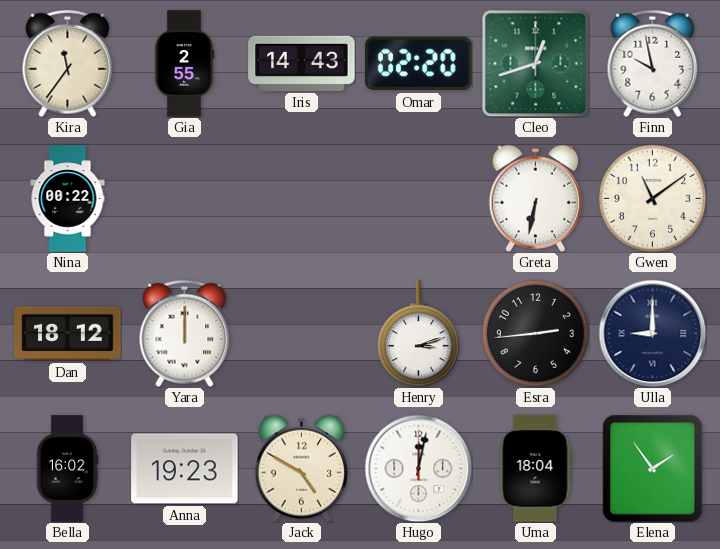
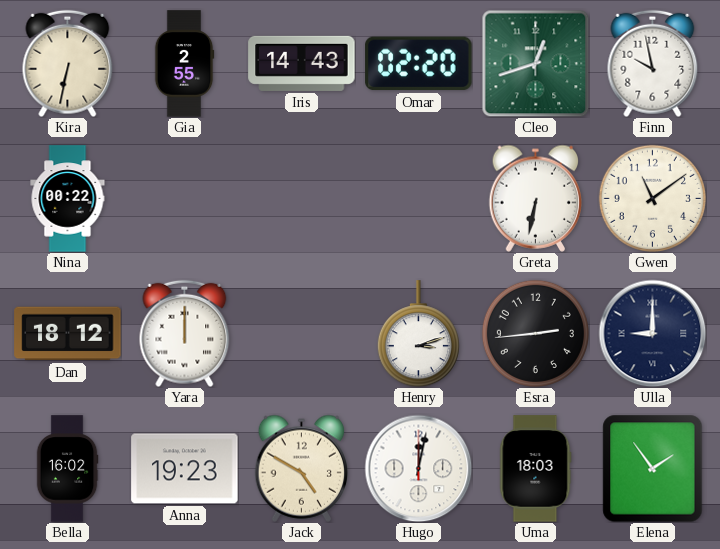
Kira: 11:36 -> 6:32 (68, 63)
Uma: 18:04 -> 18:03 (536, 469)
